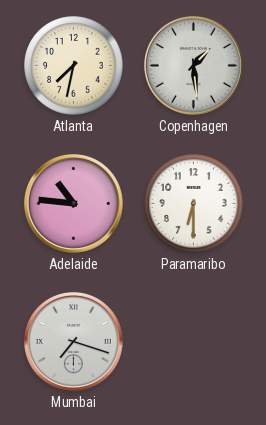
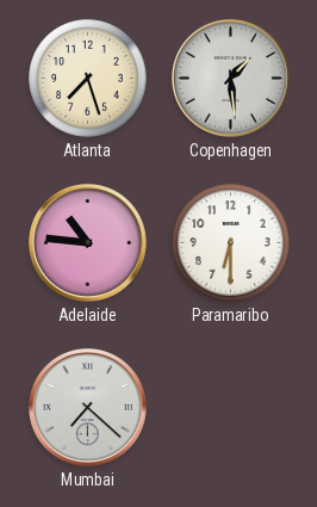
Atlanta: 7:32 -> 7:27 (88, 79)
Mumbai: 7:18 -> 7:22 (87, 407)
